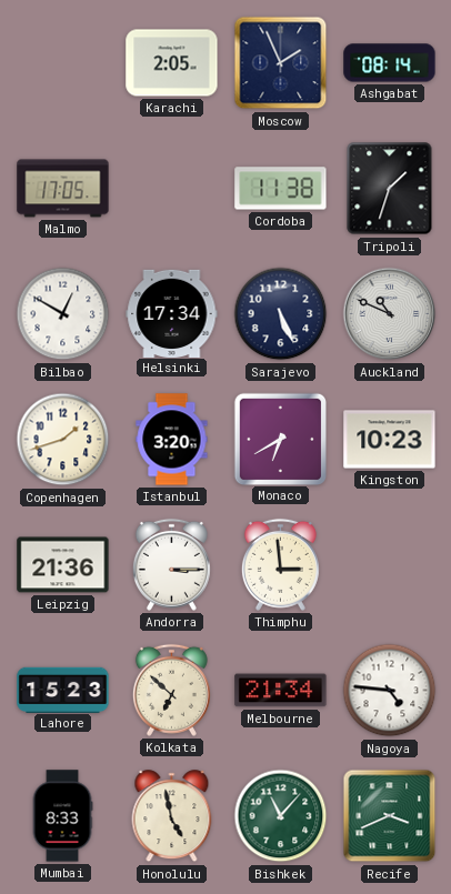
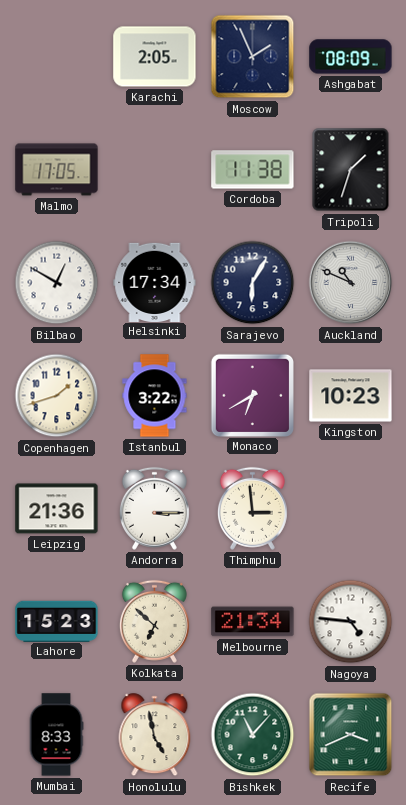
Ashgabat: 08:14 -> 08:09 (351, 57)
Sarajevo: 5:26 -> 6:05 (253, 283)
Istanbul: 3:20 -> 3:22 (155, 396)
